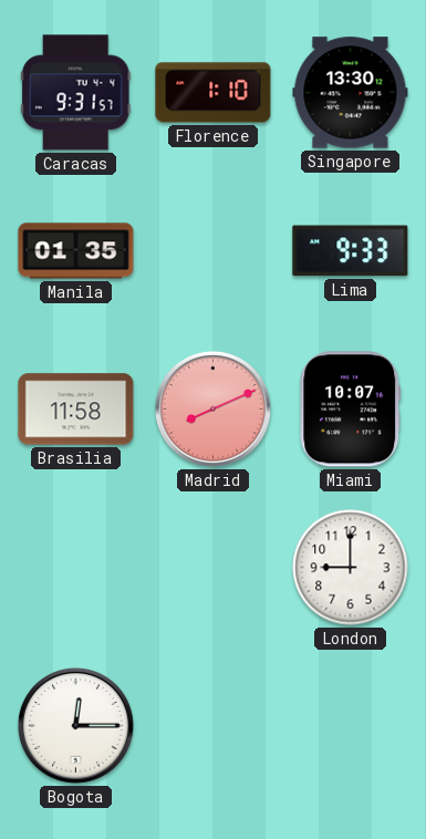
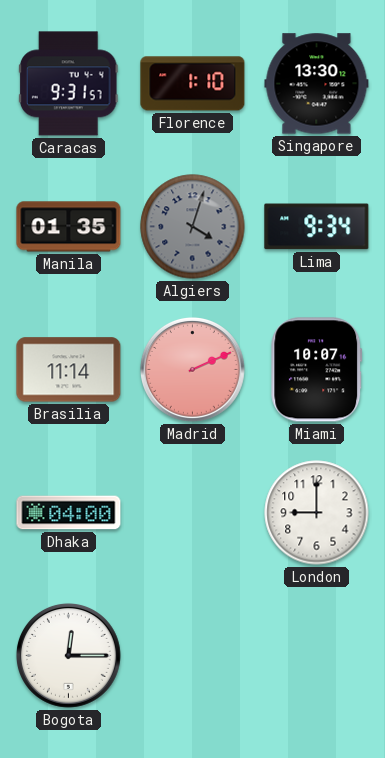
Algiers: none -> 4:03 (193, 227)
Lima: 9:33 -> 9:34 (317, 227)
Brasilia: 11:58 -> 11:14 (69, 370)
Madrid: 8:11 -> 2:11 (192, 369)
Dhaka: none -> 04:00 (69, 513)
